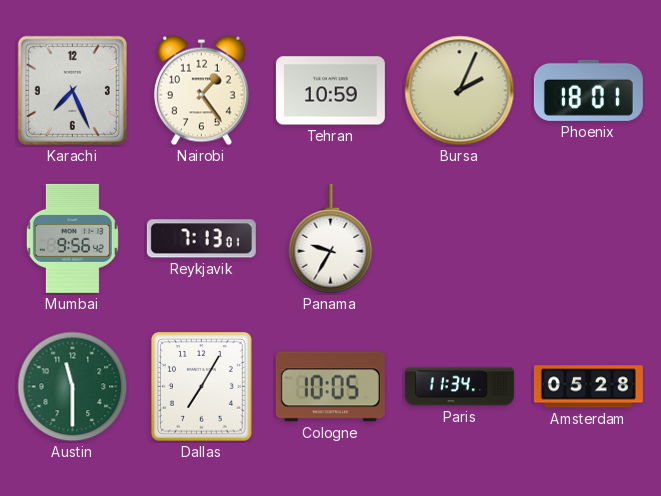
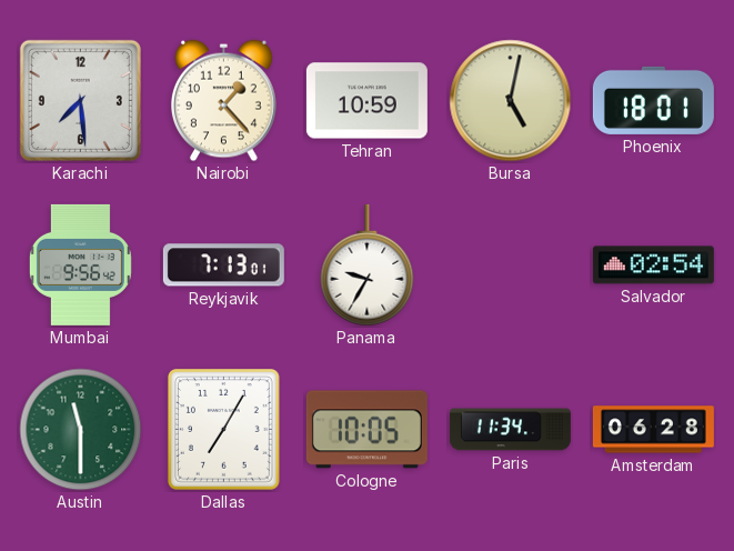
Karachi: 7:26 -> 7:29 (80, 100)
Nairobi: 1:24 -> 1:23 (224, 101)
Bursa: 2:04 -> 5:02 (511, 101)
Salvador: none -> 02:54 (653, 266)
Amsterdam: 05:28 -> 06:28 (653, 430)
